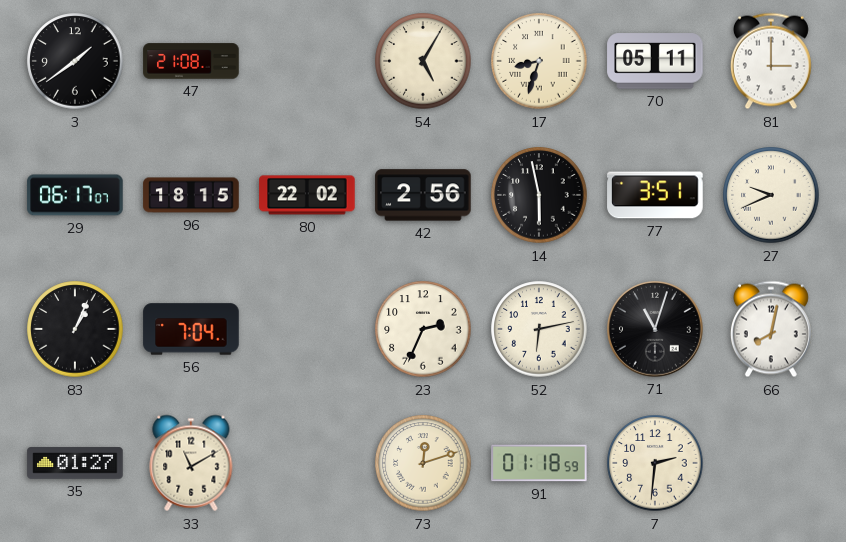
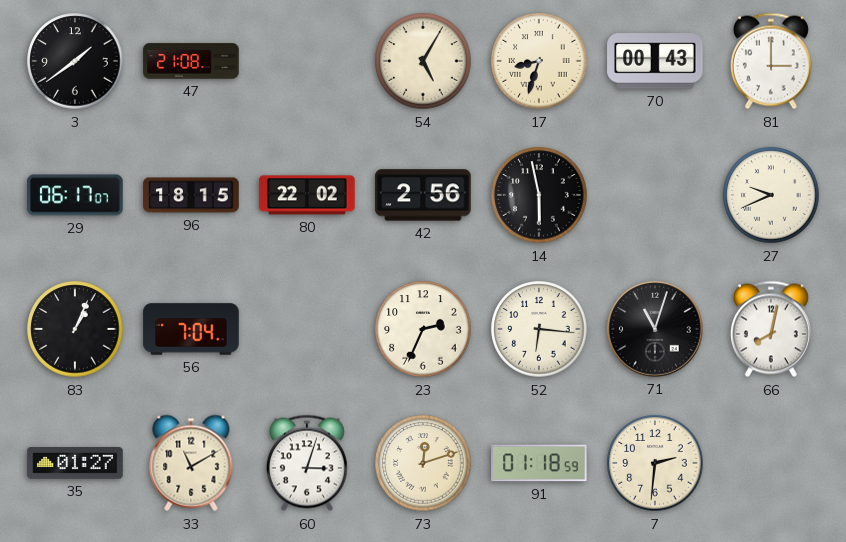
70: 05:11 -> 00:43 (655, 61)
77: 3:51 -> none (655, 195)
52: 6:13 -> 6:16 (539, 329)
60: none -> 3:03 (307, 463)
